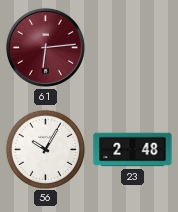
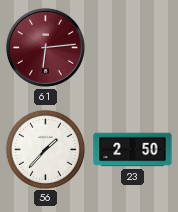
56: 10:05 -> 1:37 (45, 149)
23: 2:48 -> 2:50 (133, 150)
